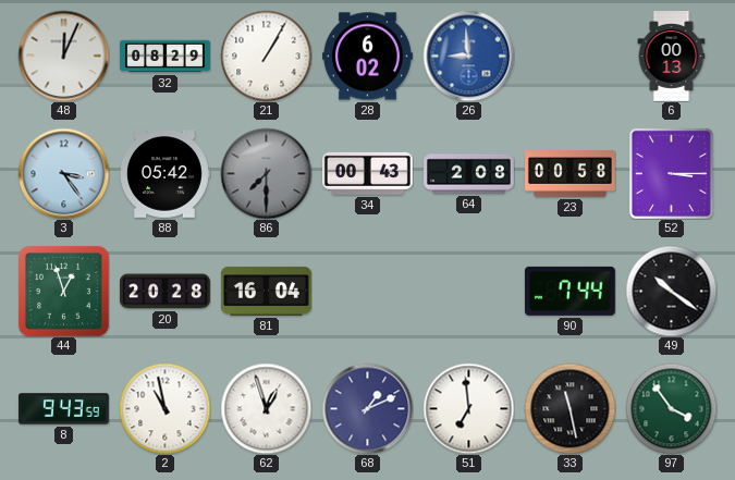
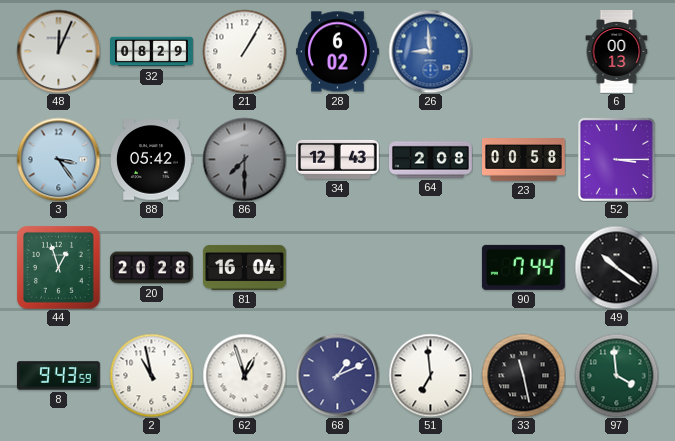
34: 00:43 -> 12:43 (337, 159)
97: 3:54 -> 3:59 (616, 375)
